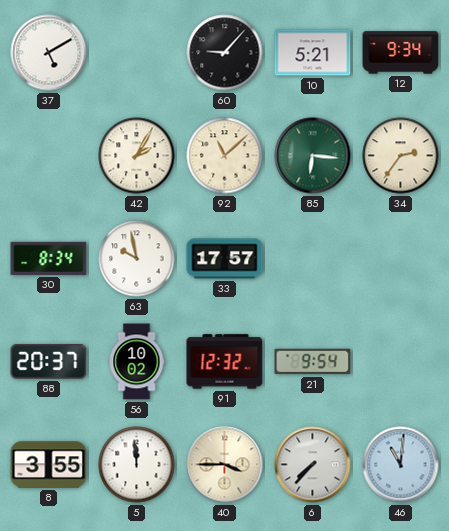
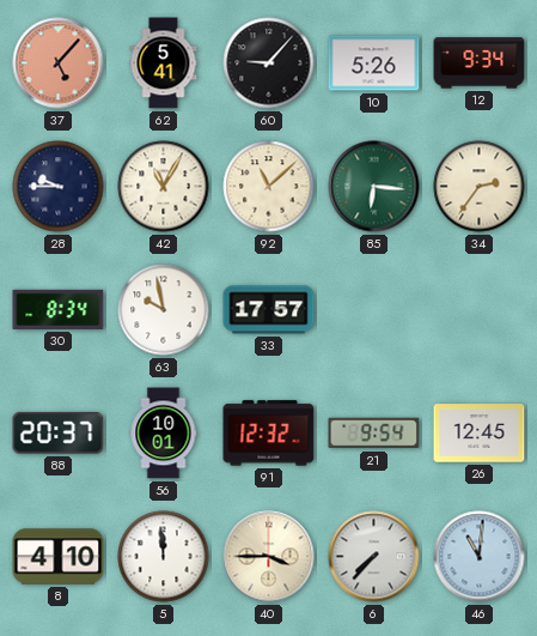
37: 5:10 -> 5:07 (59, 63)
37 dial: white -> salmon (59, 63)
62: none -> 5:41 (164, 63)
10: 5:21 -> 5:26 (374, 63)
28: none -> 9:45 (59, 187)
42: 2:05 -> 11:05 (164, 187)
56: 10:02 -> 10:01 (164, 434)
26: none -> 12:45 (480, 434)
8: 3:55 -> 4:10 (59, 557)
